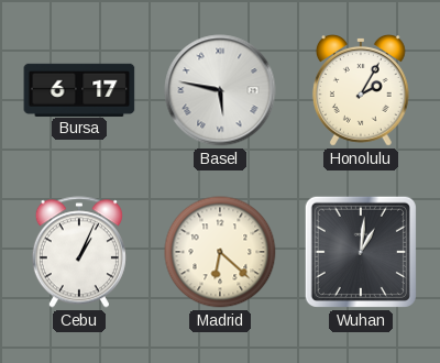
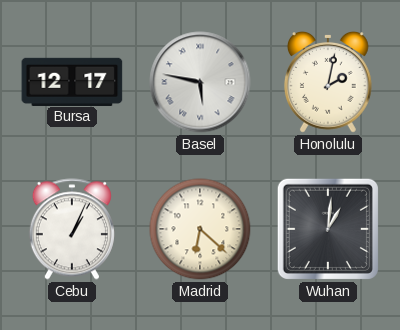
Bursa: 6:17 -> 12:17 (72, 81)
Honolulu: 2:05 -> 2:02 (328, 83)
